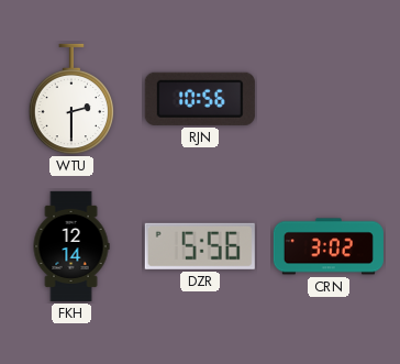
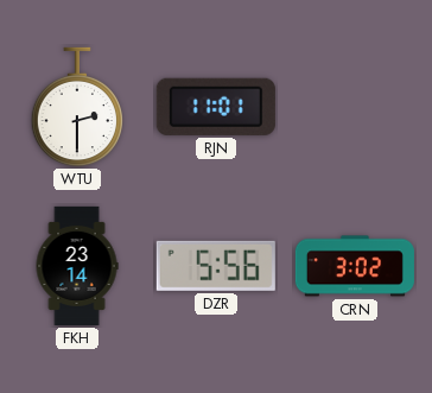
RJN: 10:56 -> 11:01 (216, 107)
FKH: 12:14 -> 23:14 (77, 266)
